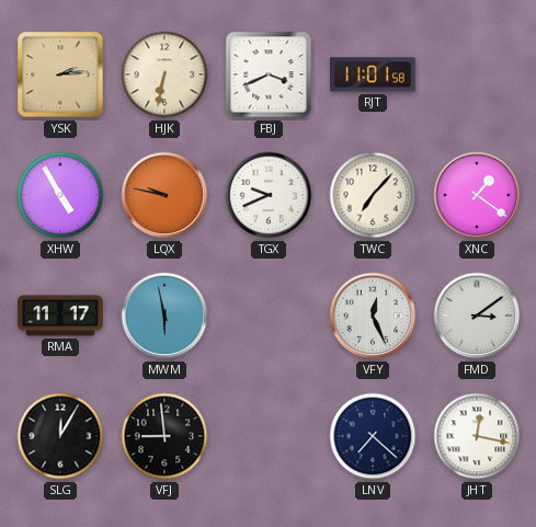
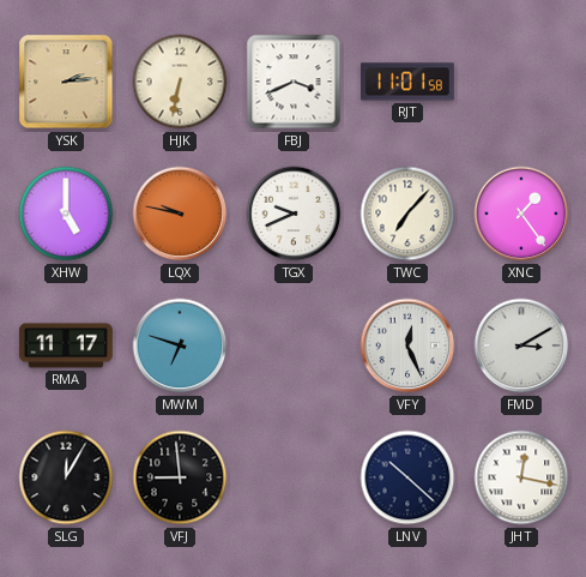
XHW: 4:55 -> 5:00 (66, 214)
XNC: 1:21 -> 1:24 (521, 214)
MWM: 5:58 -> 6:48 (180, 345)
FMD: 3:09 -> 3:10 (521, 345)
LNV: 7:22 -> 10:22 (407, 477)
